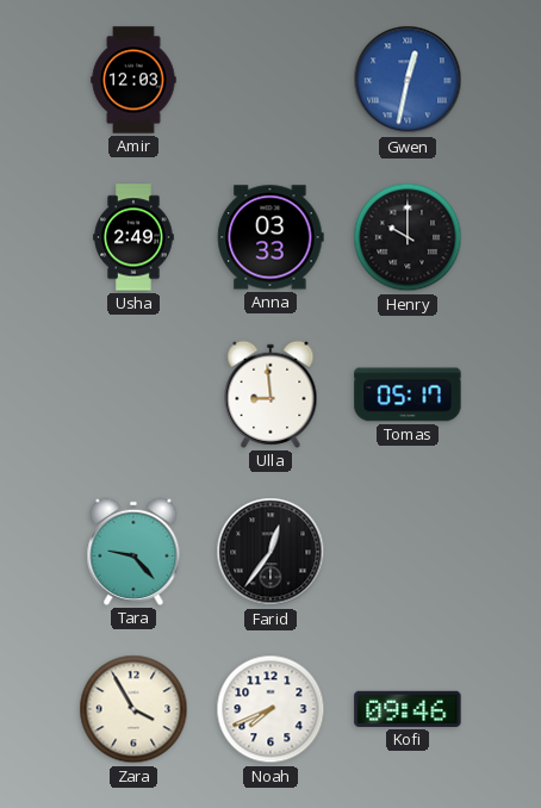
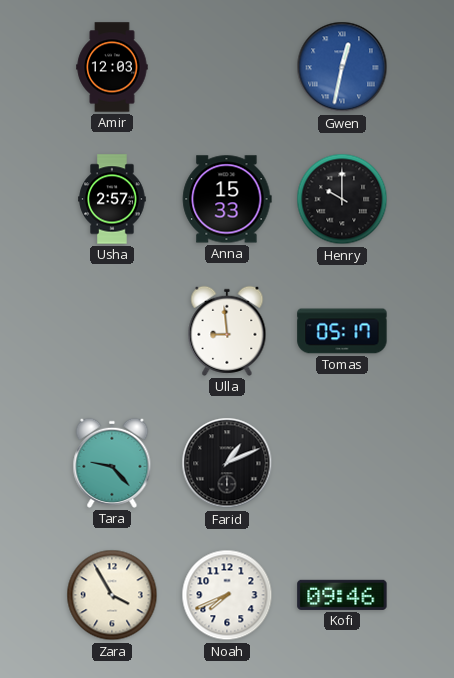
Usha: 2:49 -> 2:57 (112, 199)
Anna: 03:33 -> 15:33 (227, 199)
Farid: 12:36 -> 1:11 (227, 463)
